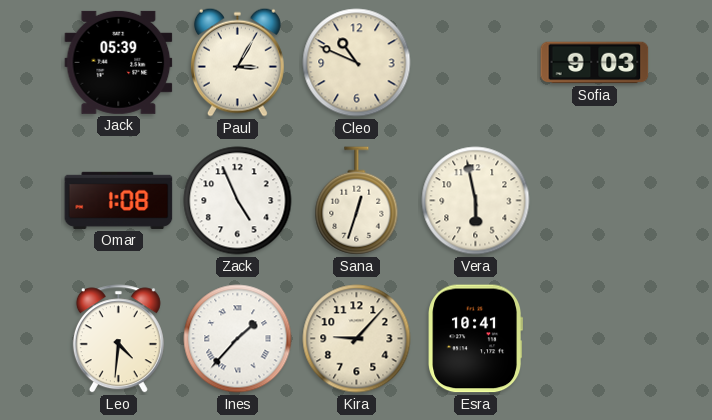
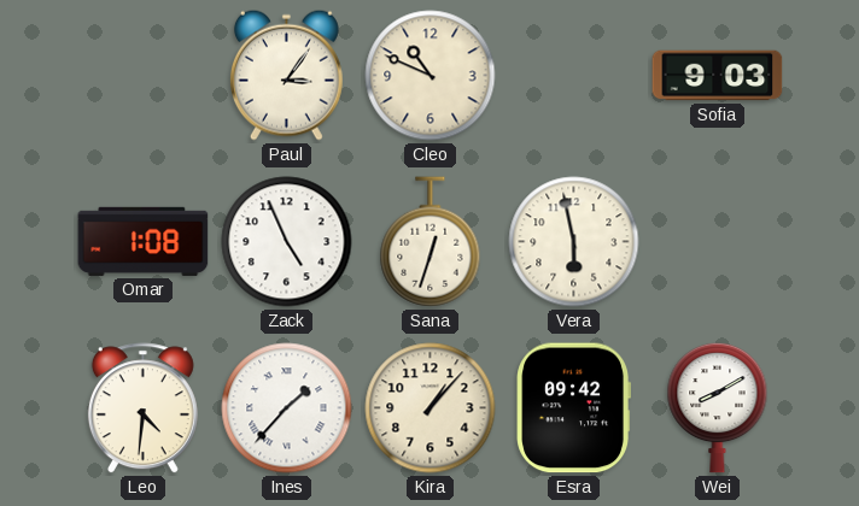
Jack: 05:39 -> none (119, 62)
Paul: 3:05 -> 3:06 (286, 75)
Kira: 9:07 -> 1:07 (431, 408)
Esra: 10:41 -> 09:42 (573, 408)
Wei: none -> 8:10 (718, 407)
